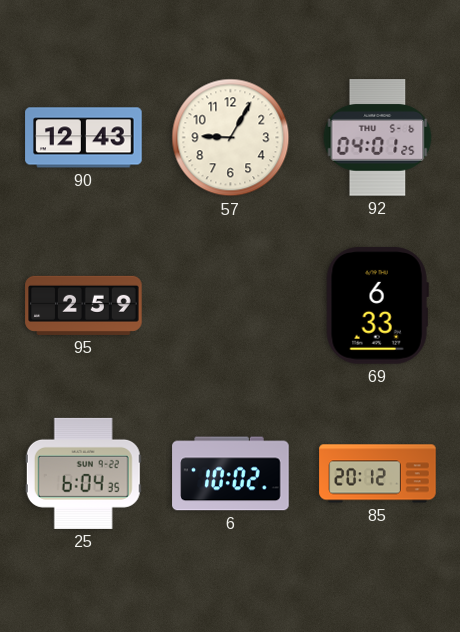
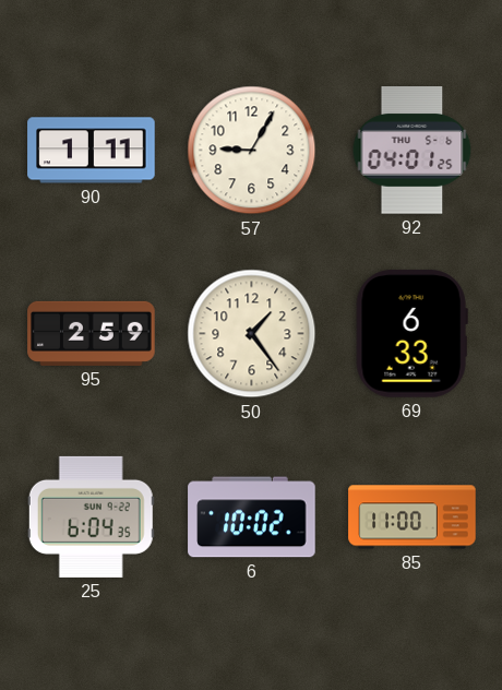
90: 12:43 -> 1:11 (92, 151)
50: none -> 1:24 (252, 334)
85: 20:12 -> 11:00 (413, 517)
